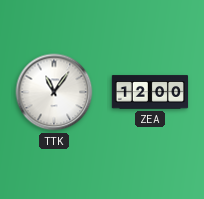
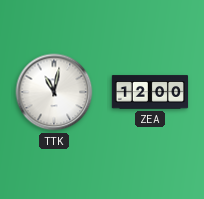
TTK: 11:06 -> 11:02 (54, 92)
